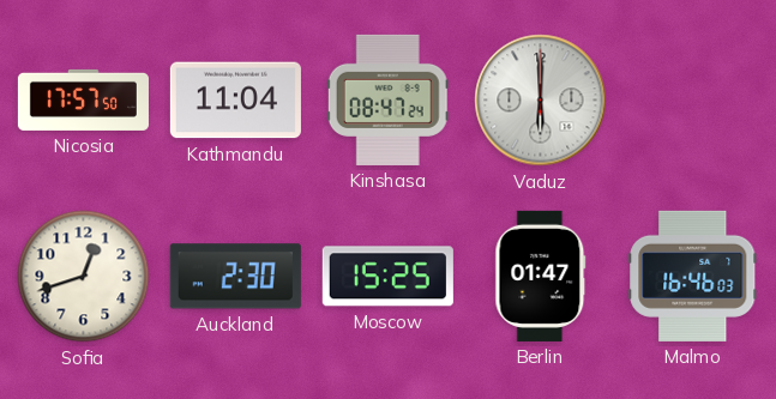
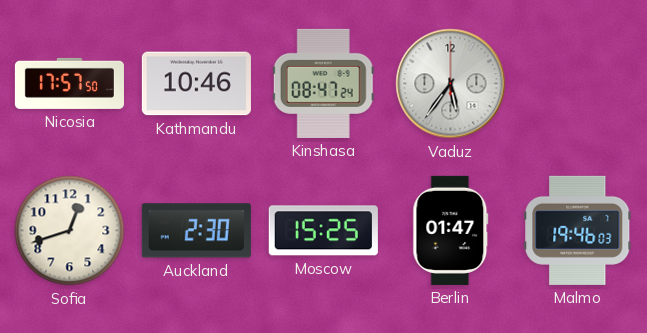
Kathmandu: 11:04 -> 10:46 (196, 84)
Vaduz: 6:00 -> 5:36 (451, 84)
Malmo: 16:46 -> 19:46 (578, 230)
